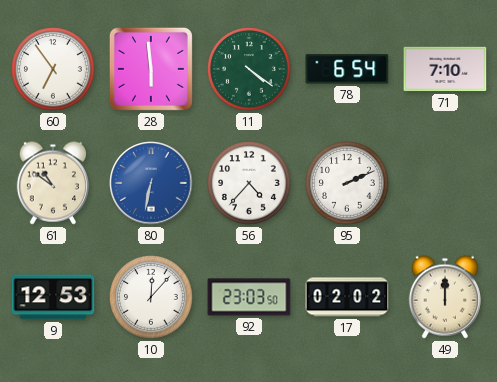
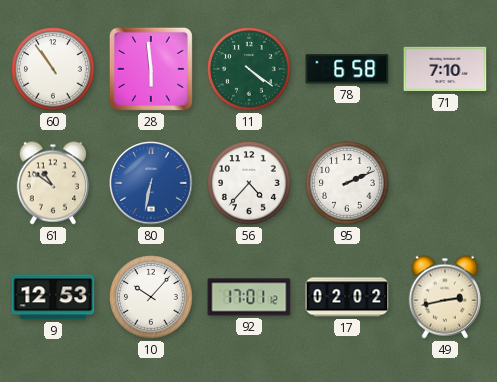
60: 6:54 -> 10:54 (53, 69)
78: 6:54 -> 6:58 (347, 69)
10: 12:07 -> 10:07 (151, 297)
92: 23:03 -> 17:01 (249, 297)
49: 12:00 -> 2:43 (445, 297)
